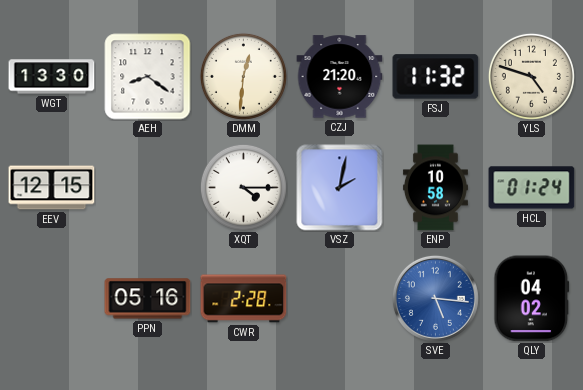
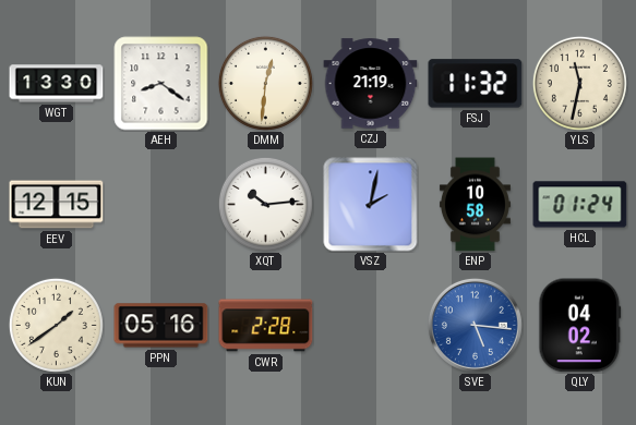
CZJ: 21:20 -> 21:19 (371, 84)
YLS: 4:48 -> 11:32 (579, 83)
XQT: 4:15 -> 10:14 (265, 204)
KUN: none -> 1:39 (56, 325)
